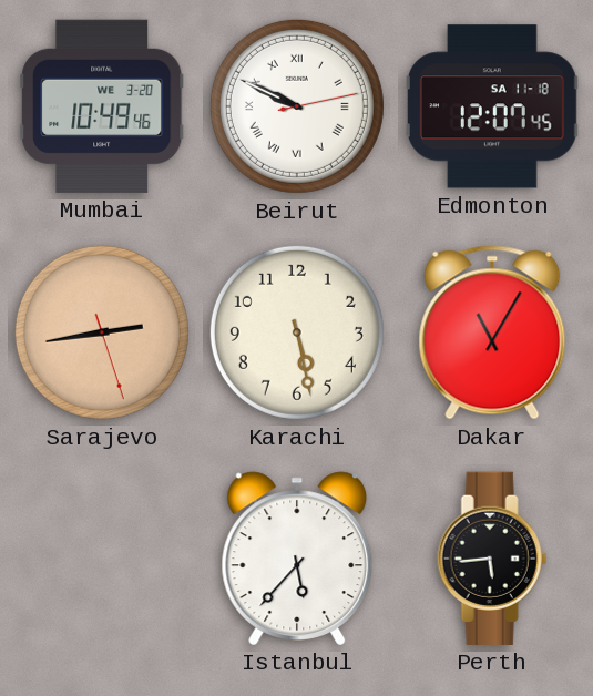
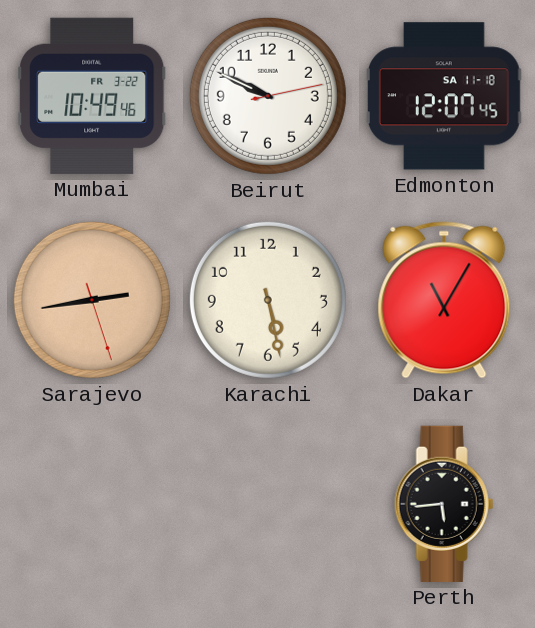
Mumbai date: WE 3-20 -> FR 3-22 (92, 96)
Beirut numerals: Roman -> Arabic (268, 96)
Istanbul: 5:37 -> none (297, 559)
